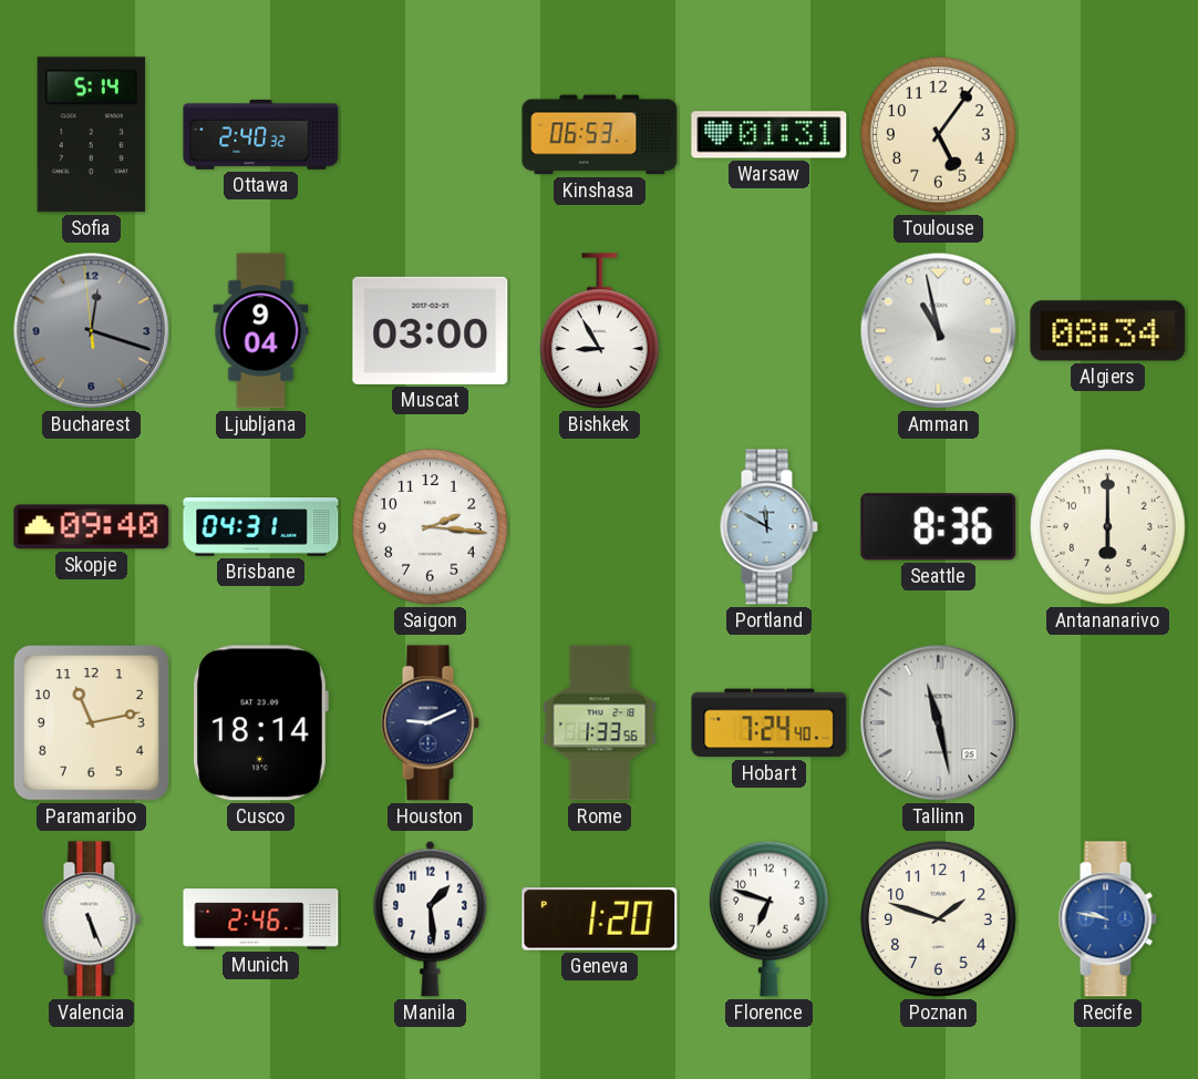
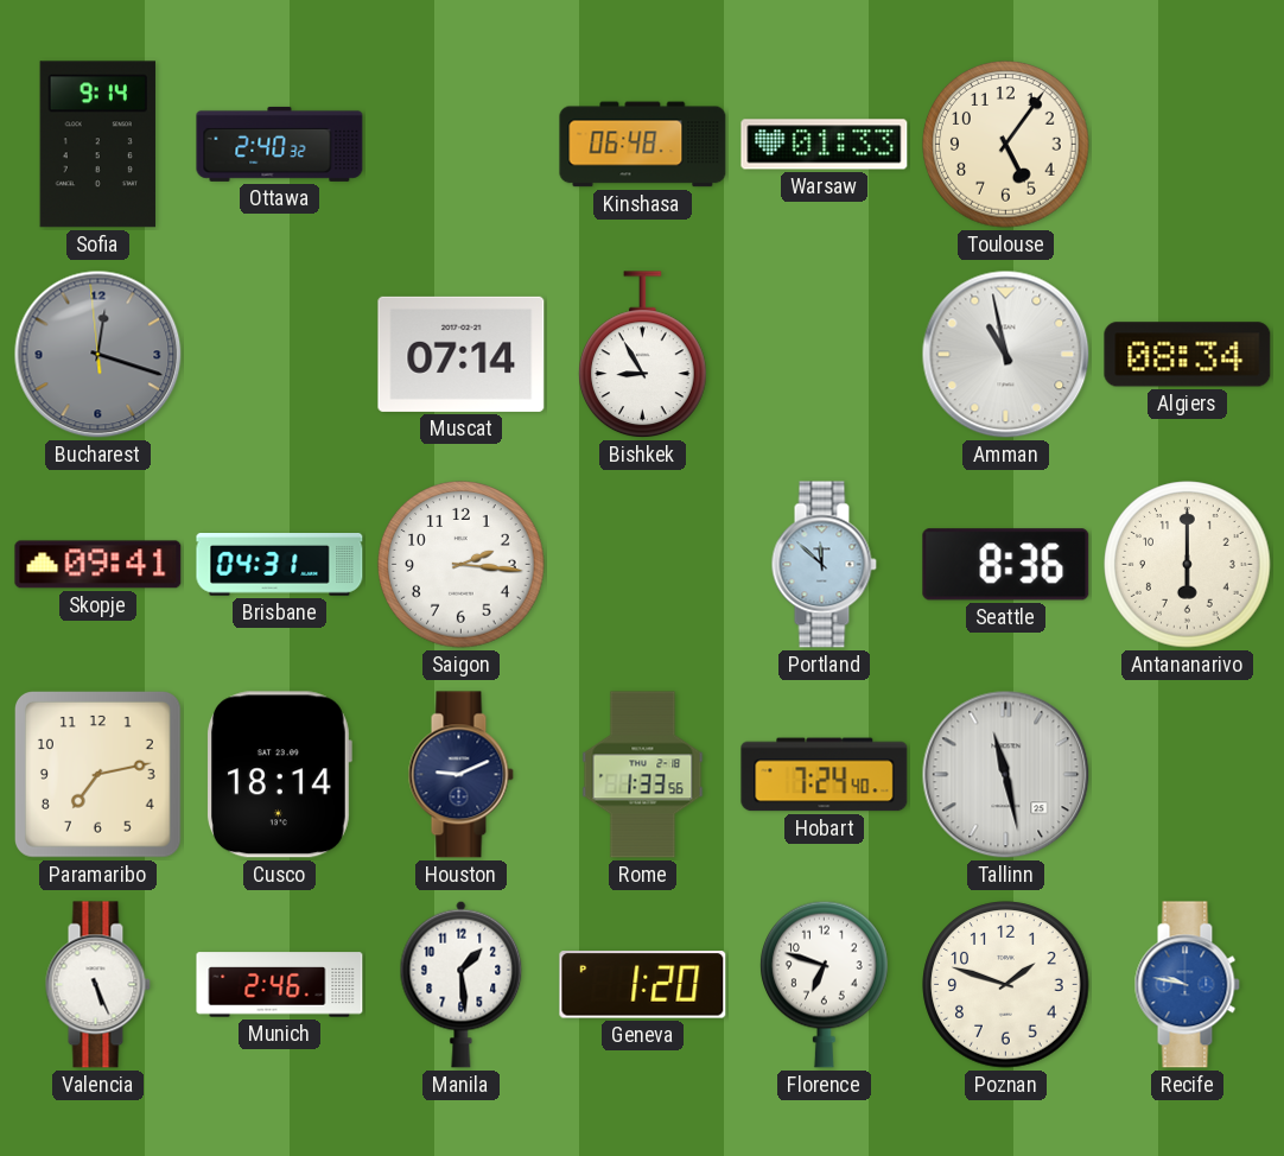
Sofia: 5:14 -> 9:14 (97, 145)
Kinshasa: 06:53 -> 06:48 (643, 145)
Warsaw: 01:31 -> 01:33 (825, 145)
Ljubljana: 9:04 -> none (261, 331)
Muscat: 03:00 -> 07:14 (462, 354)
Skopje: 09:40 -> 09:41 (98, 565)
Portland: 11:50 -> 11:52 (824, 565)
Paramaribo: 11:13 -> 7:13 (97, 774)
